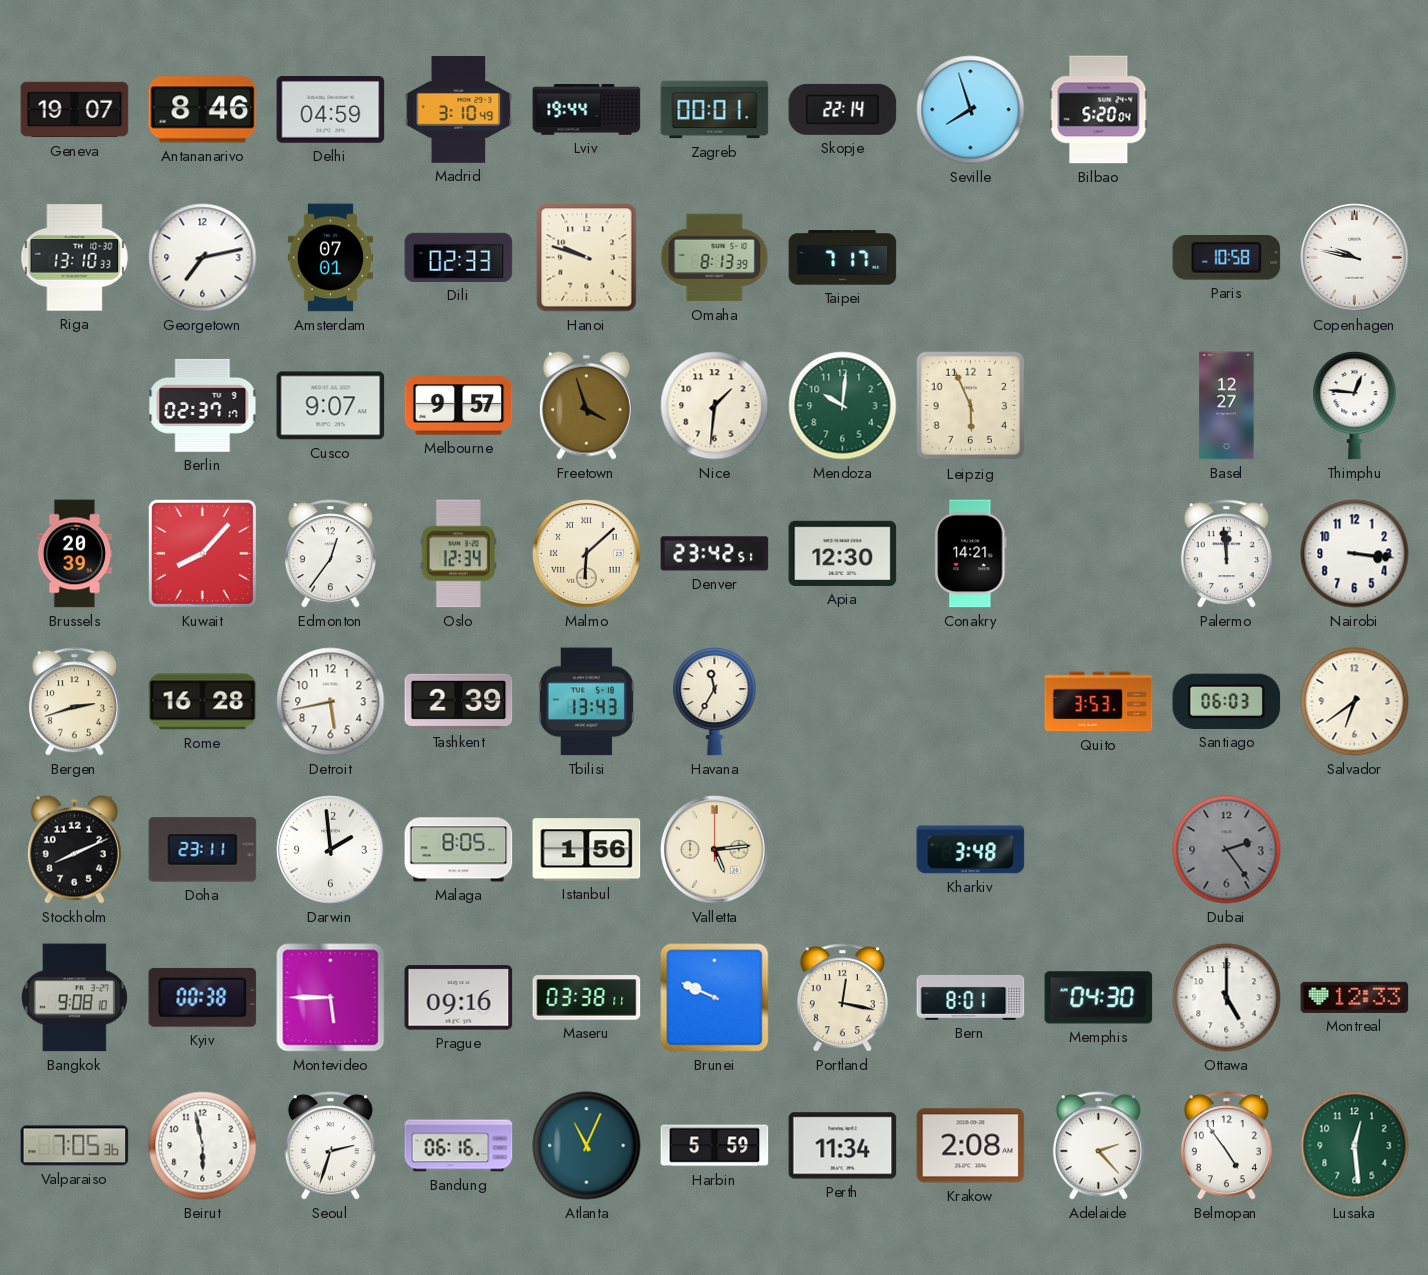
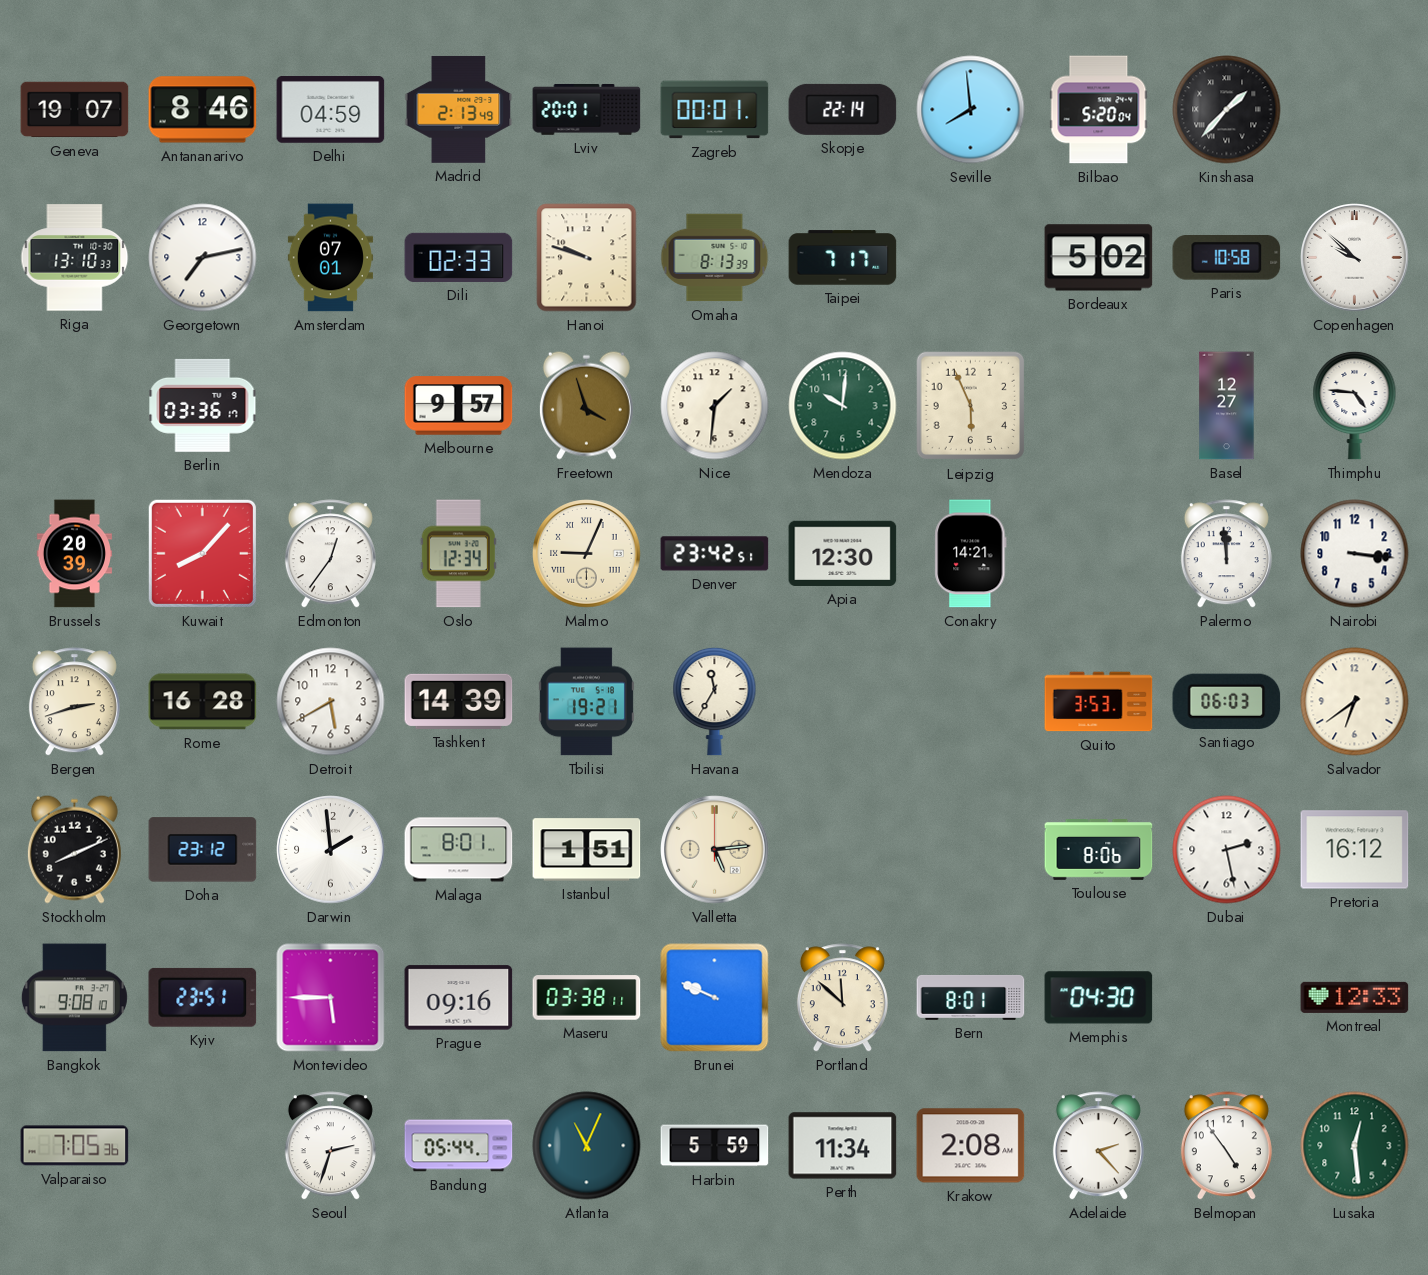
Madrid: 3:10 -> 2:13 (459, 109)
Lviv: 19:44 -> 20:01 (587, 110)
Seville: 7:57 -> 7:59 (971, 110)
Kinshasa: none -> 1:37 (1227, 110)
Bordeaux: none -> 5:02 (1099, 258)
Copenhagen: 9:47 -> 9:52 (1355, 258)
Berlin: 02:37 -> 03:36 (203, 405)
Cusco: 9:07 -> none (331, 406)
Thimphu: 12:46 -> 4:46 (1355, 405)
Malmo: 6:08 -> 9:04 (587, 554)
Detroit: 5:43 -> 5:40 (331, 702)
Tashkent: 2:39 -> 14:39 (459, 701)
Tbilisi: 13:43 -> 19:21 (586, 702)
Doha: 23:11 -> 23:12 (203, 850)
Malaga: 8:05 -> 8:01 (459, 850)
Istanbul: 1:56 -> 1:51 (587, 850)
Kharkiv: 3:48 -> none (971, 850)
Toulouse: none -> 8:06 (1099, 850)
Dubai: 2:24 -> 2:28 (1227, 850)
Dubai dial: grey -> white (1227, 850)
Pretoria: none -> 16:12 (1355, 850)
Kyiv: 00:38 -> 23:51 (203, 997)
Portland: 12:17 -> 11:52 (842, 998)
Ottawa: 5:00 -> none (1227, 998)
Beirut: 5:58 -> none (203, 1146)
Bandung: 06:16 -> 05:44 (459, 1146)
